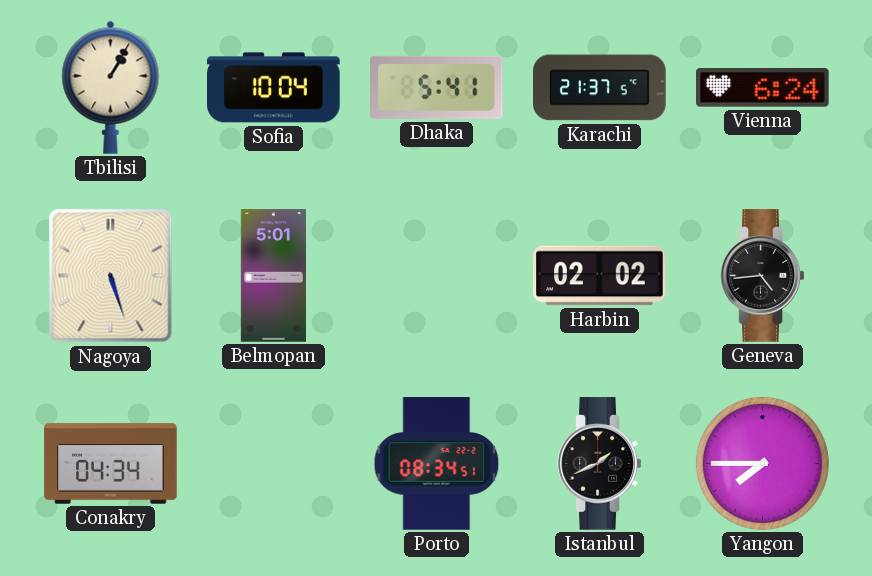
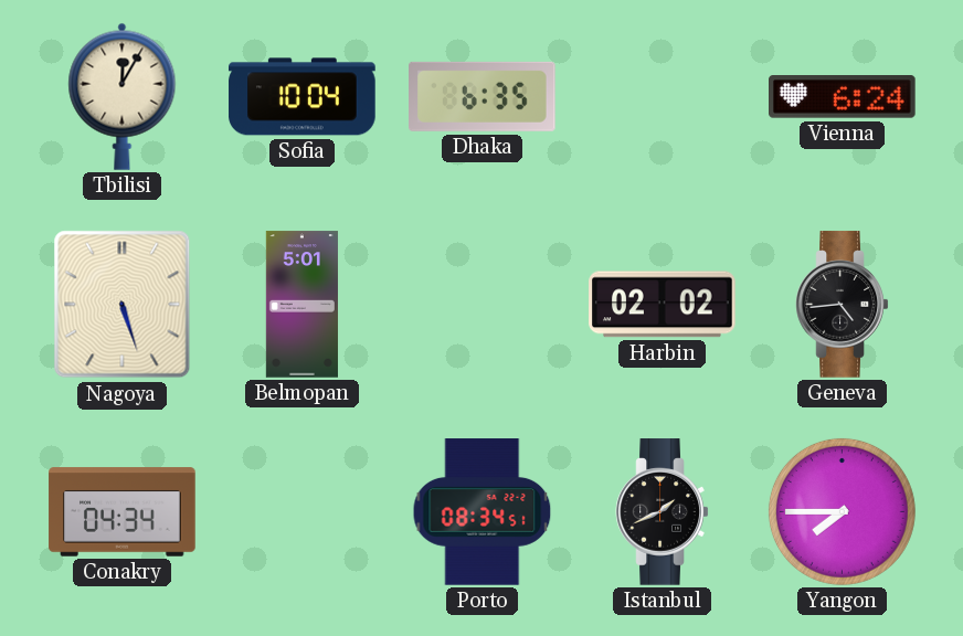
Tbilisi: 1:05 -> 12:05 (123, 96)
Dhaka: 5:41 -> 6:35 (483, 96)
Karachi: 21:37 -> none (600, 88)
